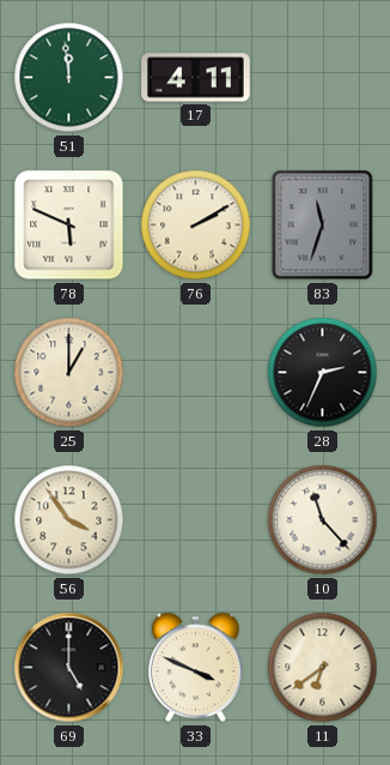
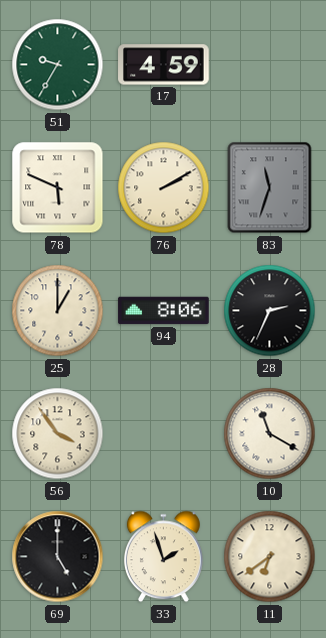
51: 11:59 -> 9:35 (58, 65)
17: 4:11 -> 4:59 (164, 65)
94: none -> 8:06 (164, 311)
10: 11:23 -> 11:20 (270, 434)
33: 3:49 -> 1:57 (163, 557)
